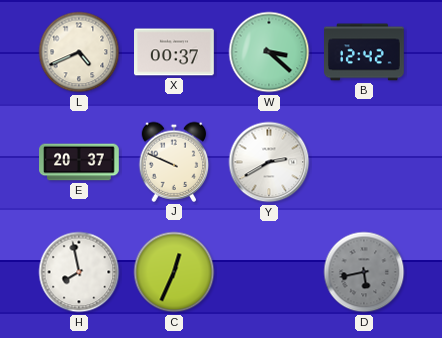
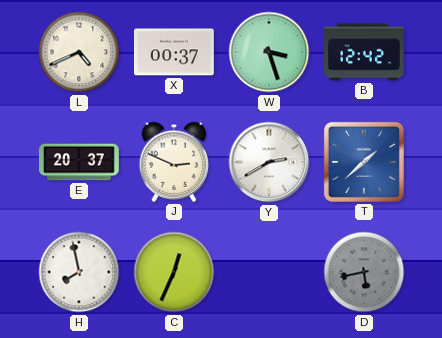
W: 3:22 -> 3:27 (269, 52)
J: 9:49 -> 2:49 (174, 162)
T: none -> 1:38 (364, 162)
